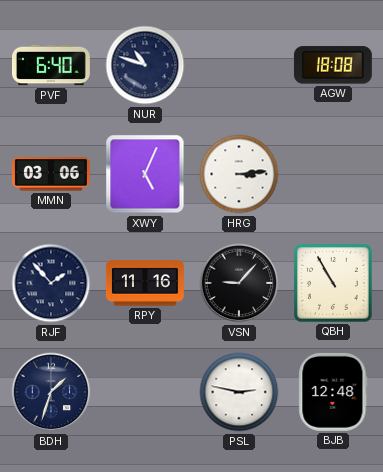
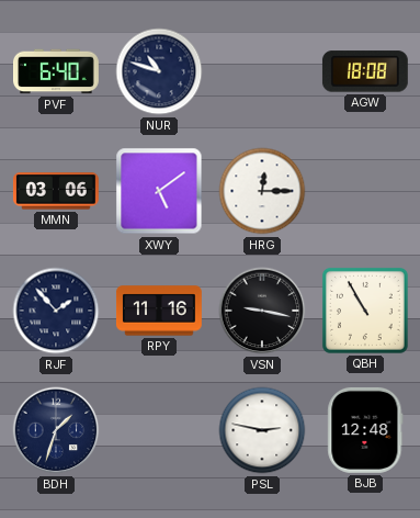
XWY: 5:04 -> 5:09 (159, 191)
HRG: 3:14 -> 12:15 (262, 191)
VSN: 9:07 -> 9:17 (262, 311)
